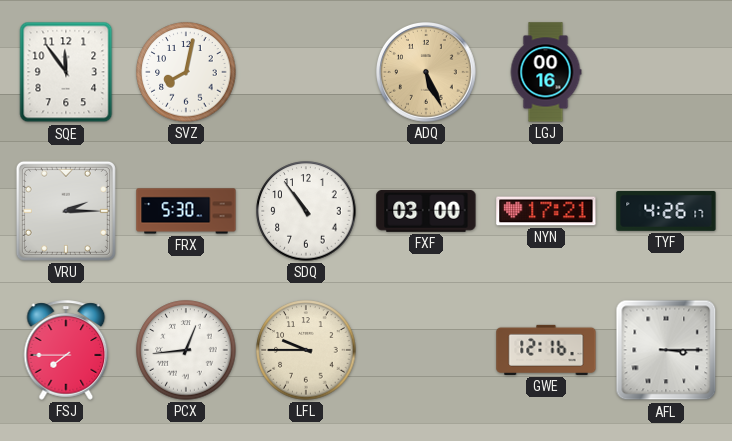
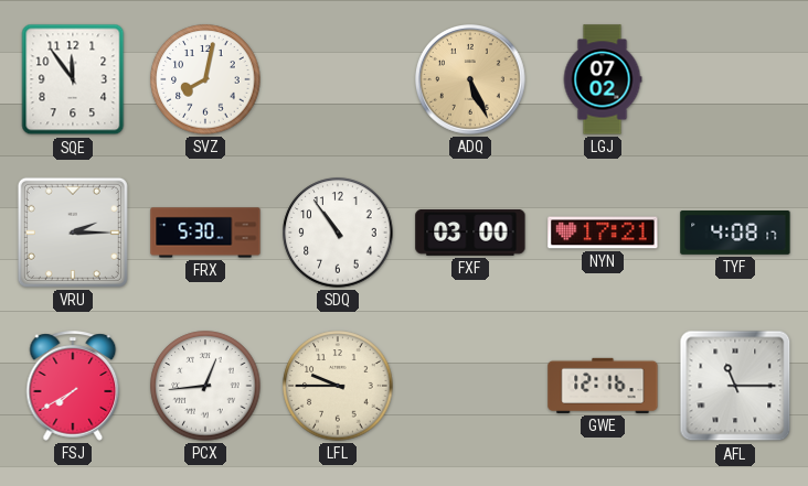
LGJ: 00:16 -> 07:02 (603, 79)
TYF: 4:26 -> 4:08 (735, 233)
FSJ: 7:45 -> 7:40 (73, 386)
AFL: 3:15 -> 11:15 (735, 386)
